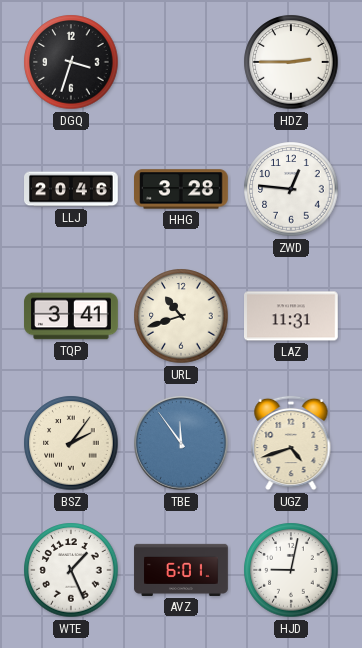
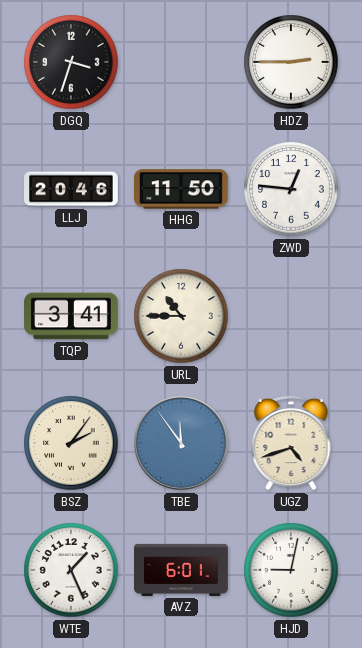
HHG: 3:28 -> 11:50 (182, 189)
URL: 10:42 -> 10:45 (181, 316)
LAZ: 11:31 -> none (292, 316)
